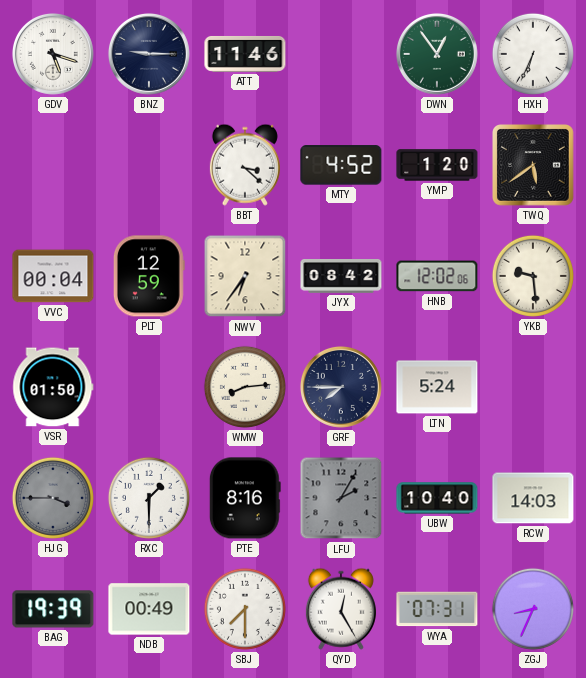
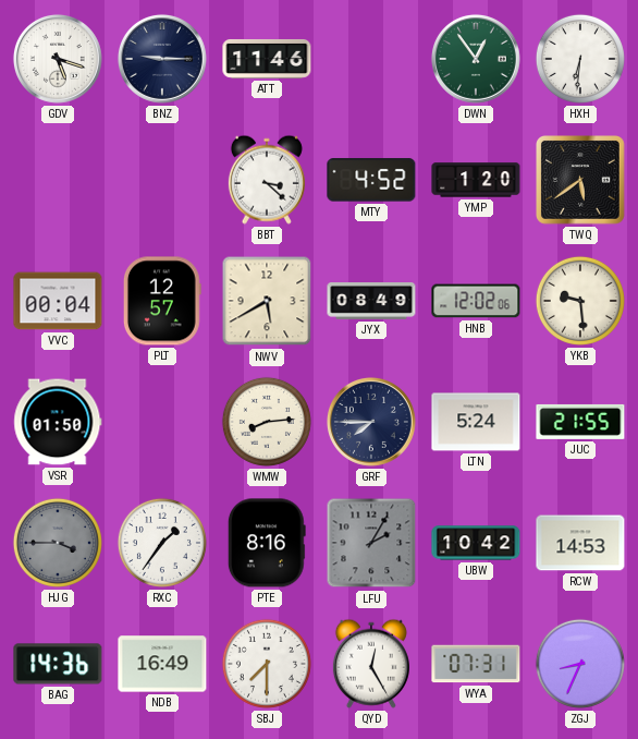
HXH: 6:34 -> 6:31 (580, 59)
PLT: 12:59 -> 12:57 (162, 301)
NWV: 6:36 -> 5:40 (267, 301)
JYX: 08:42 -> 08:49 (371, 302)
JUC: none -> 21:55 (580, 422)
RXC: 1:30 -> 1:36 (162, 543)
UBW: 10:40 -> 10:42 (476, 543)
RCW: 14:03 -> 14:53 (580, 543)
BAG: 19:39 -> 14:36 (58, 664)
NDB: 00:49 -> 16:49 (162, 664)
